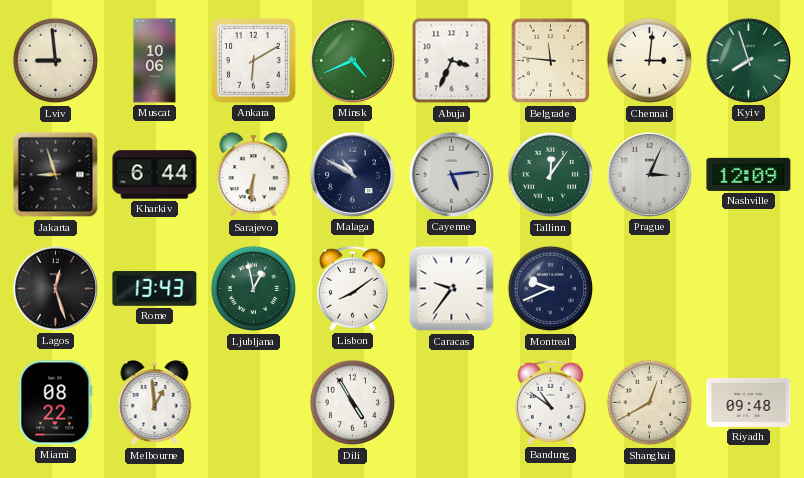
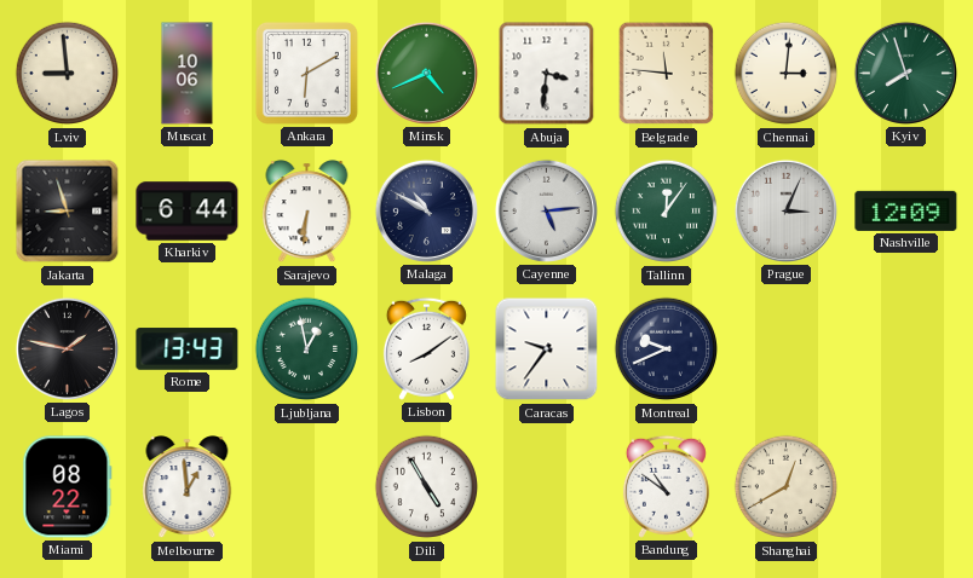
Abuja: 3:34 -> 3:31 (547, 74)
Lagos: 12:27 -> 1:47 (67, 348)
Riyadh: 09:48 -> none (749, 402)
